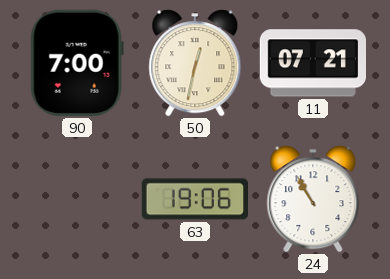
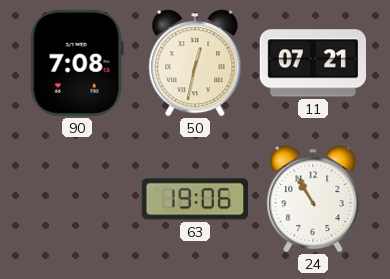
90: 7:00 -> 7:08 (77, 63)
